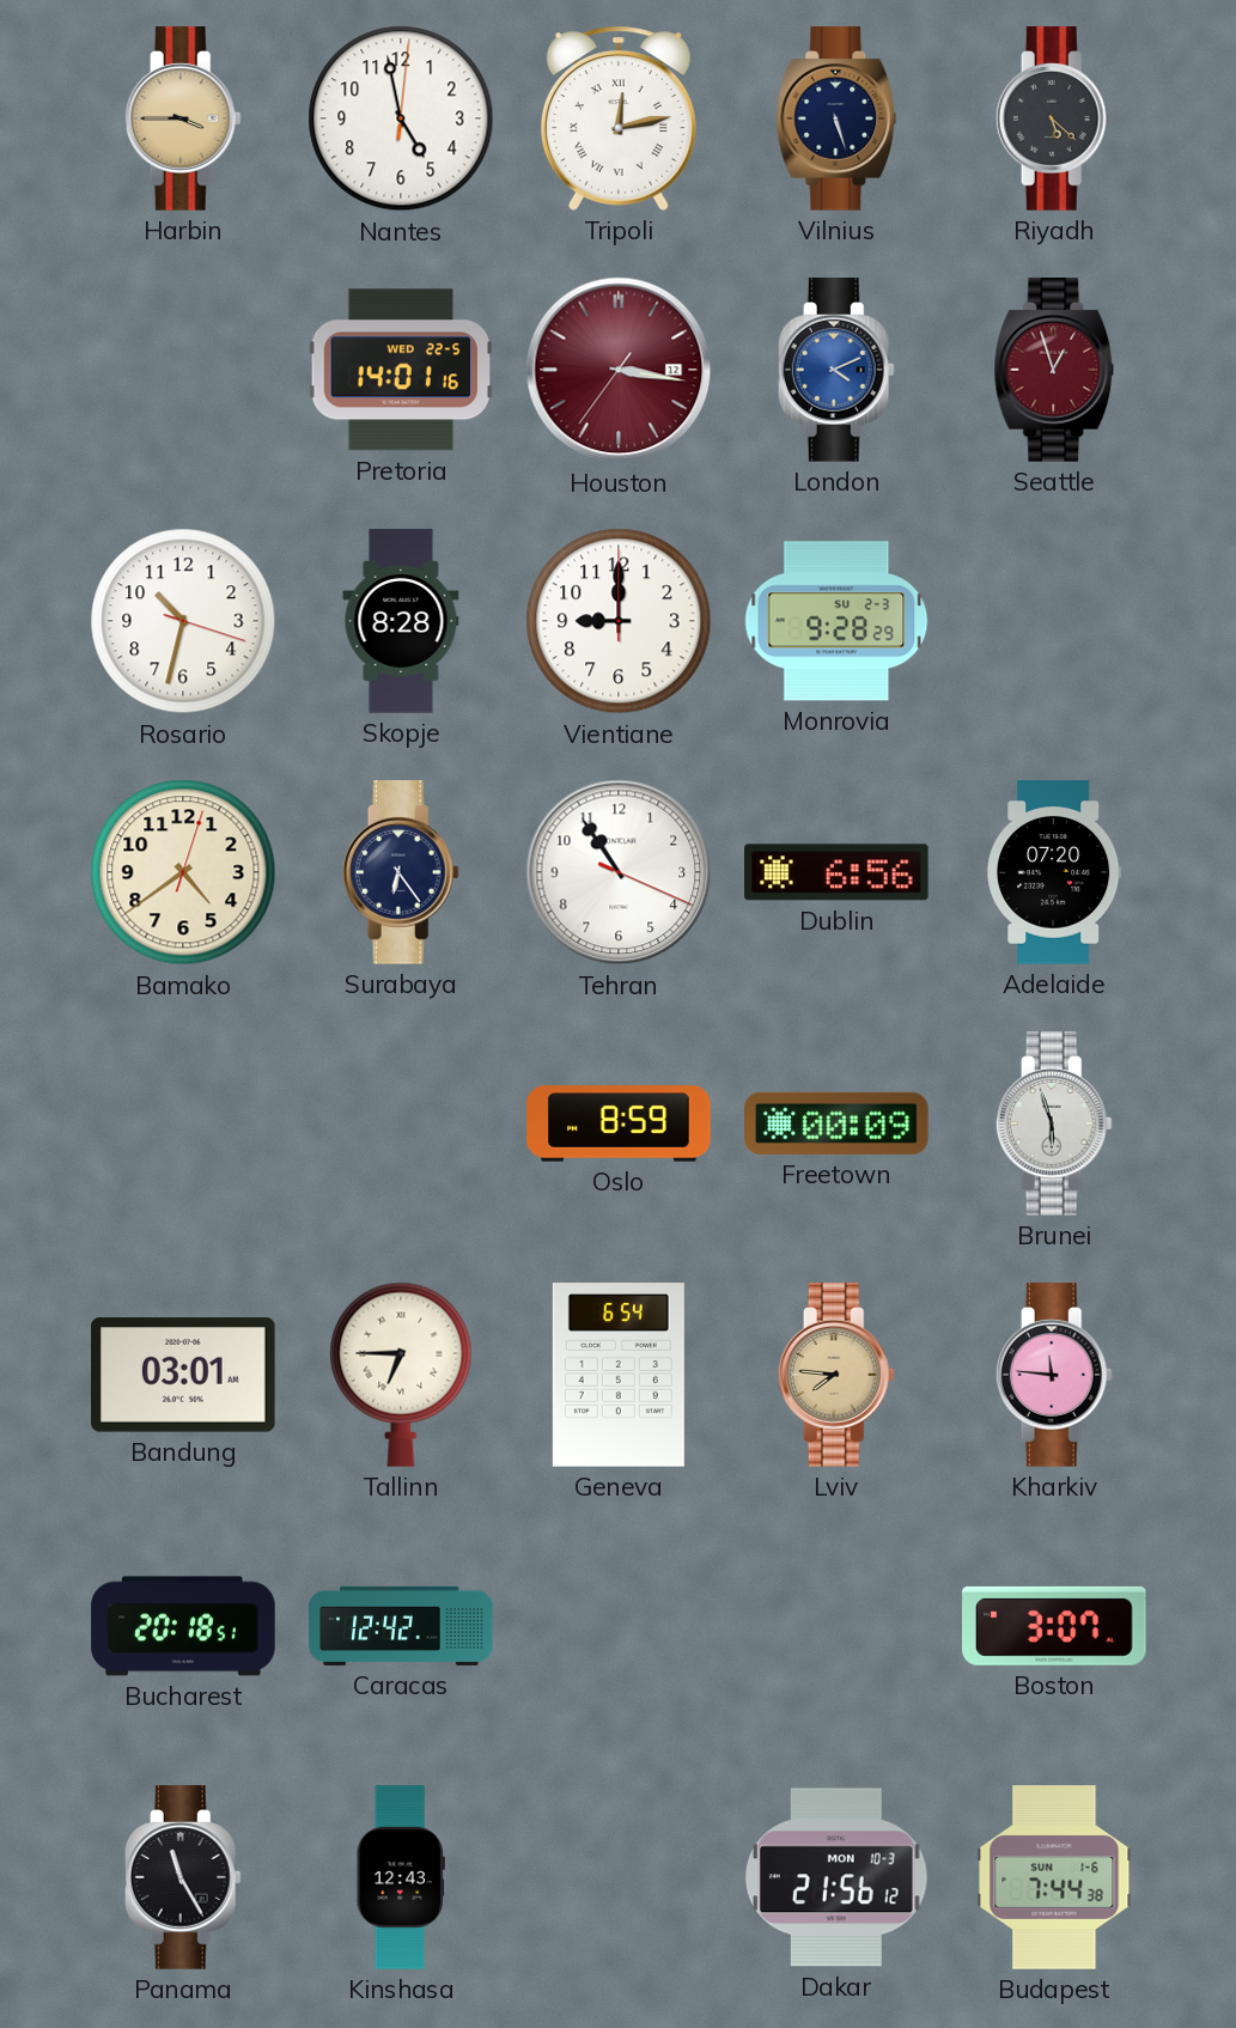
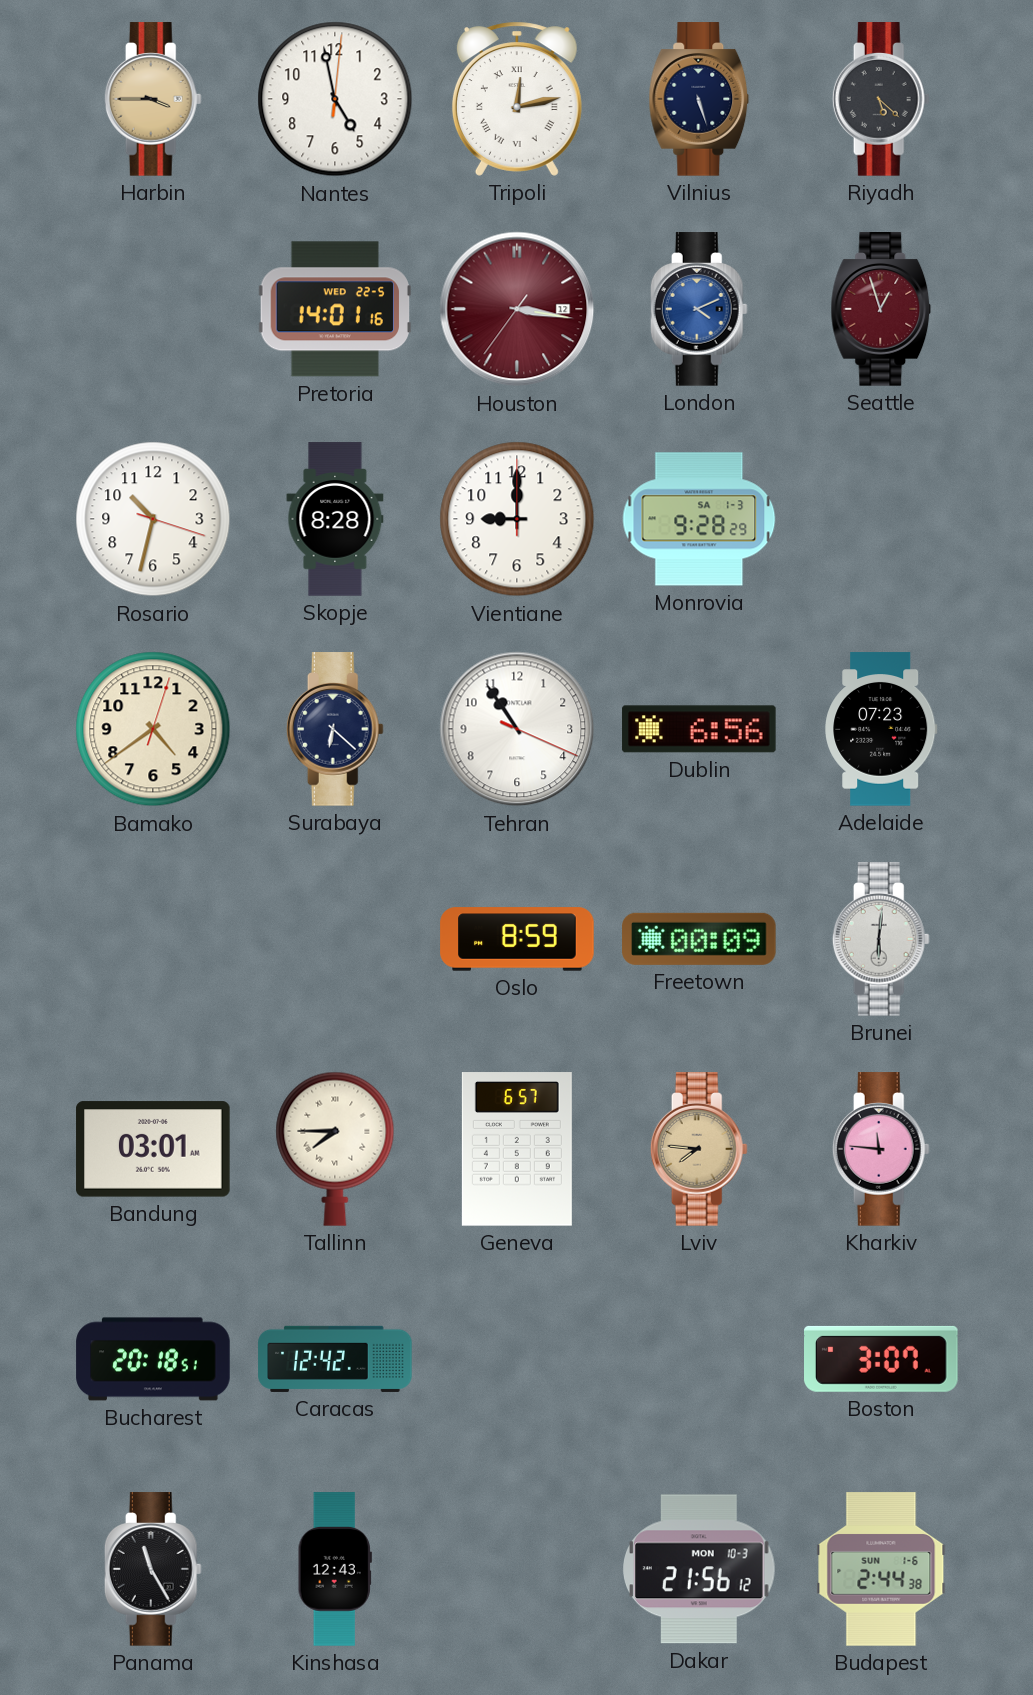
Monrovia date: SU 2-3 -> SA 1-3 (699, 519)
Surabaya: 6:24 -> 6:22 (335, 729)
Adelaide: 07:20 -> 07:23 (881, 729)
Brunei: 5:57 -> 6:01 (881, 939)
Tallinn: 6:45 -> 7:45 (335, 1149)
Geneva: 6:54 -> 6:57 (517, 1149)
Budapest: 7:44 -> 2:44 (881, 1569)
